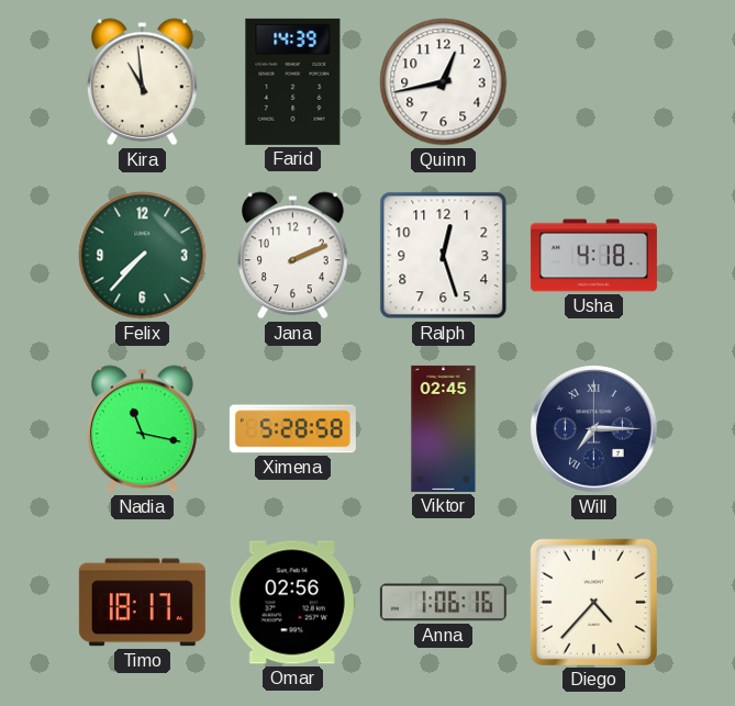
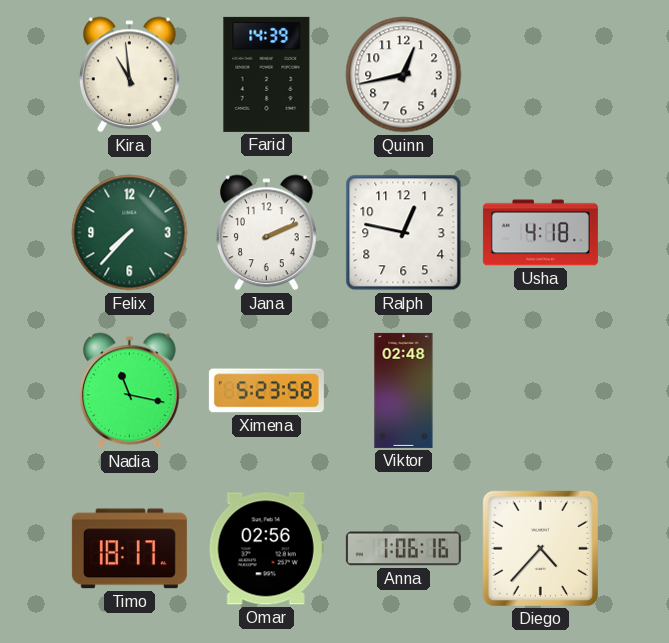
Ralph: 12:27 -> 12:47 (404, 233)
Ximena: 5:28 -> 5:23 (266, 391)
Viktor: 02:45 -> 02:48 (404, 390)
Will: 7:15 -> none (594, 429)
